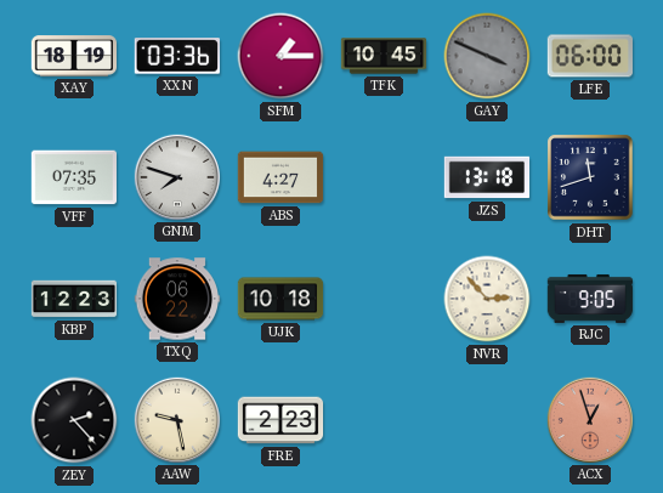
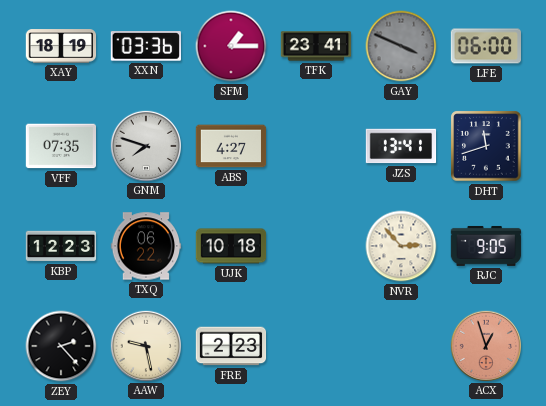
TFK: 10:45 -> 23:41 (316, 46)
JZS: 13:18 -> 13:41 (401, 146)
